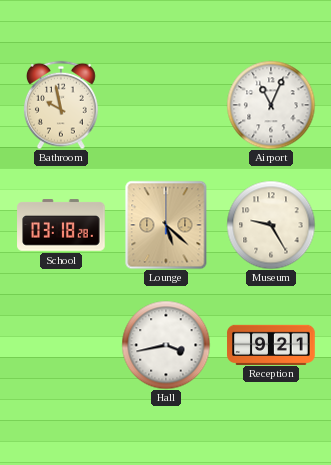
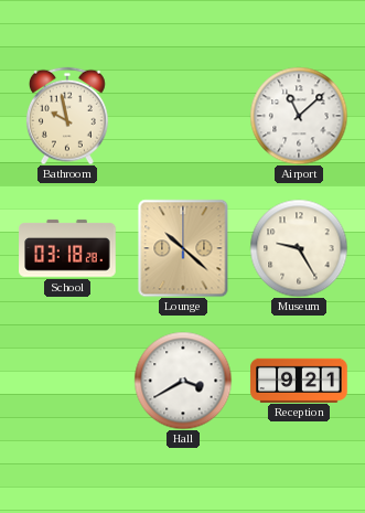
Airport: 11:04 -> 11:08 (299, 116)
Lounge: 5:22 -> 10:22 (183, 248)
Hall: 3:43 -> 3:40 (183, 381)
